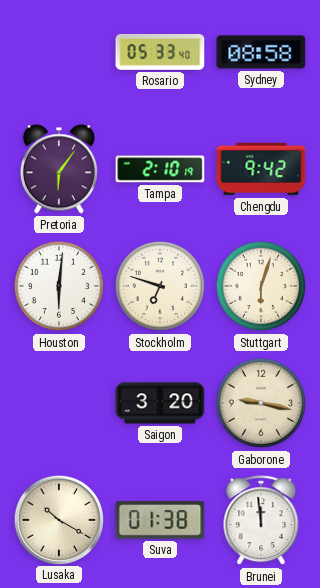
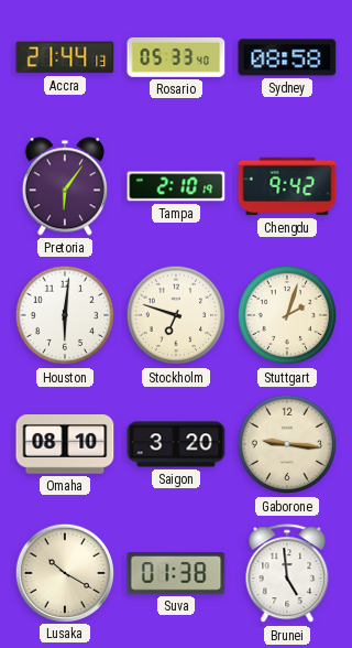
Accra: none -> 21:44 (65, 57)
Stuttgart: 6:03 -> 2:03 (287, 315)
Omaha: none -> 08:10 (65, 445)
Gaborone: 9:17 -> 9:16 (287, 444)
Brunei: 11:59 -> 4:59 (287, 574)
